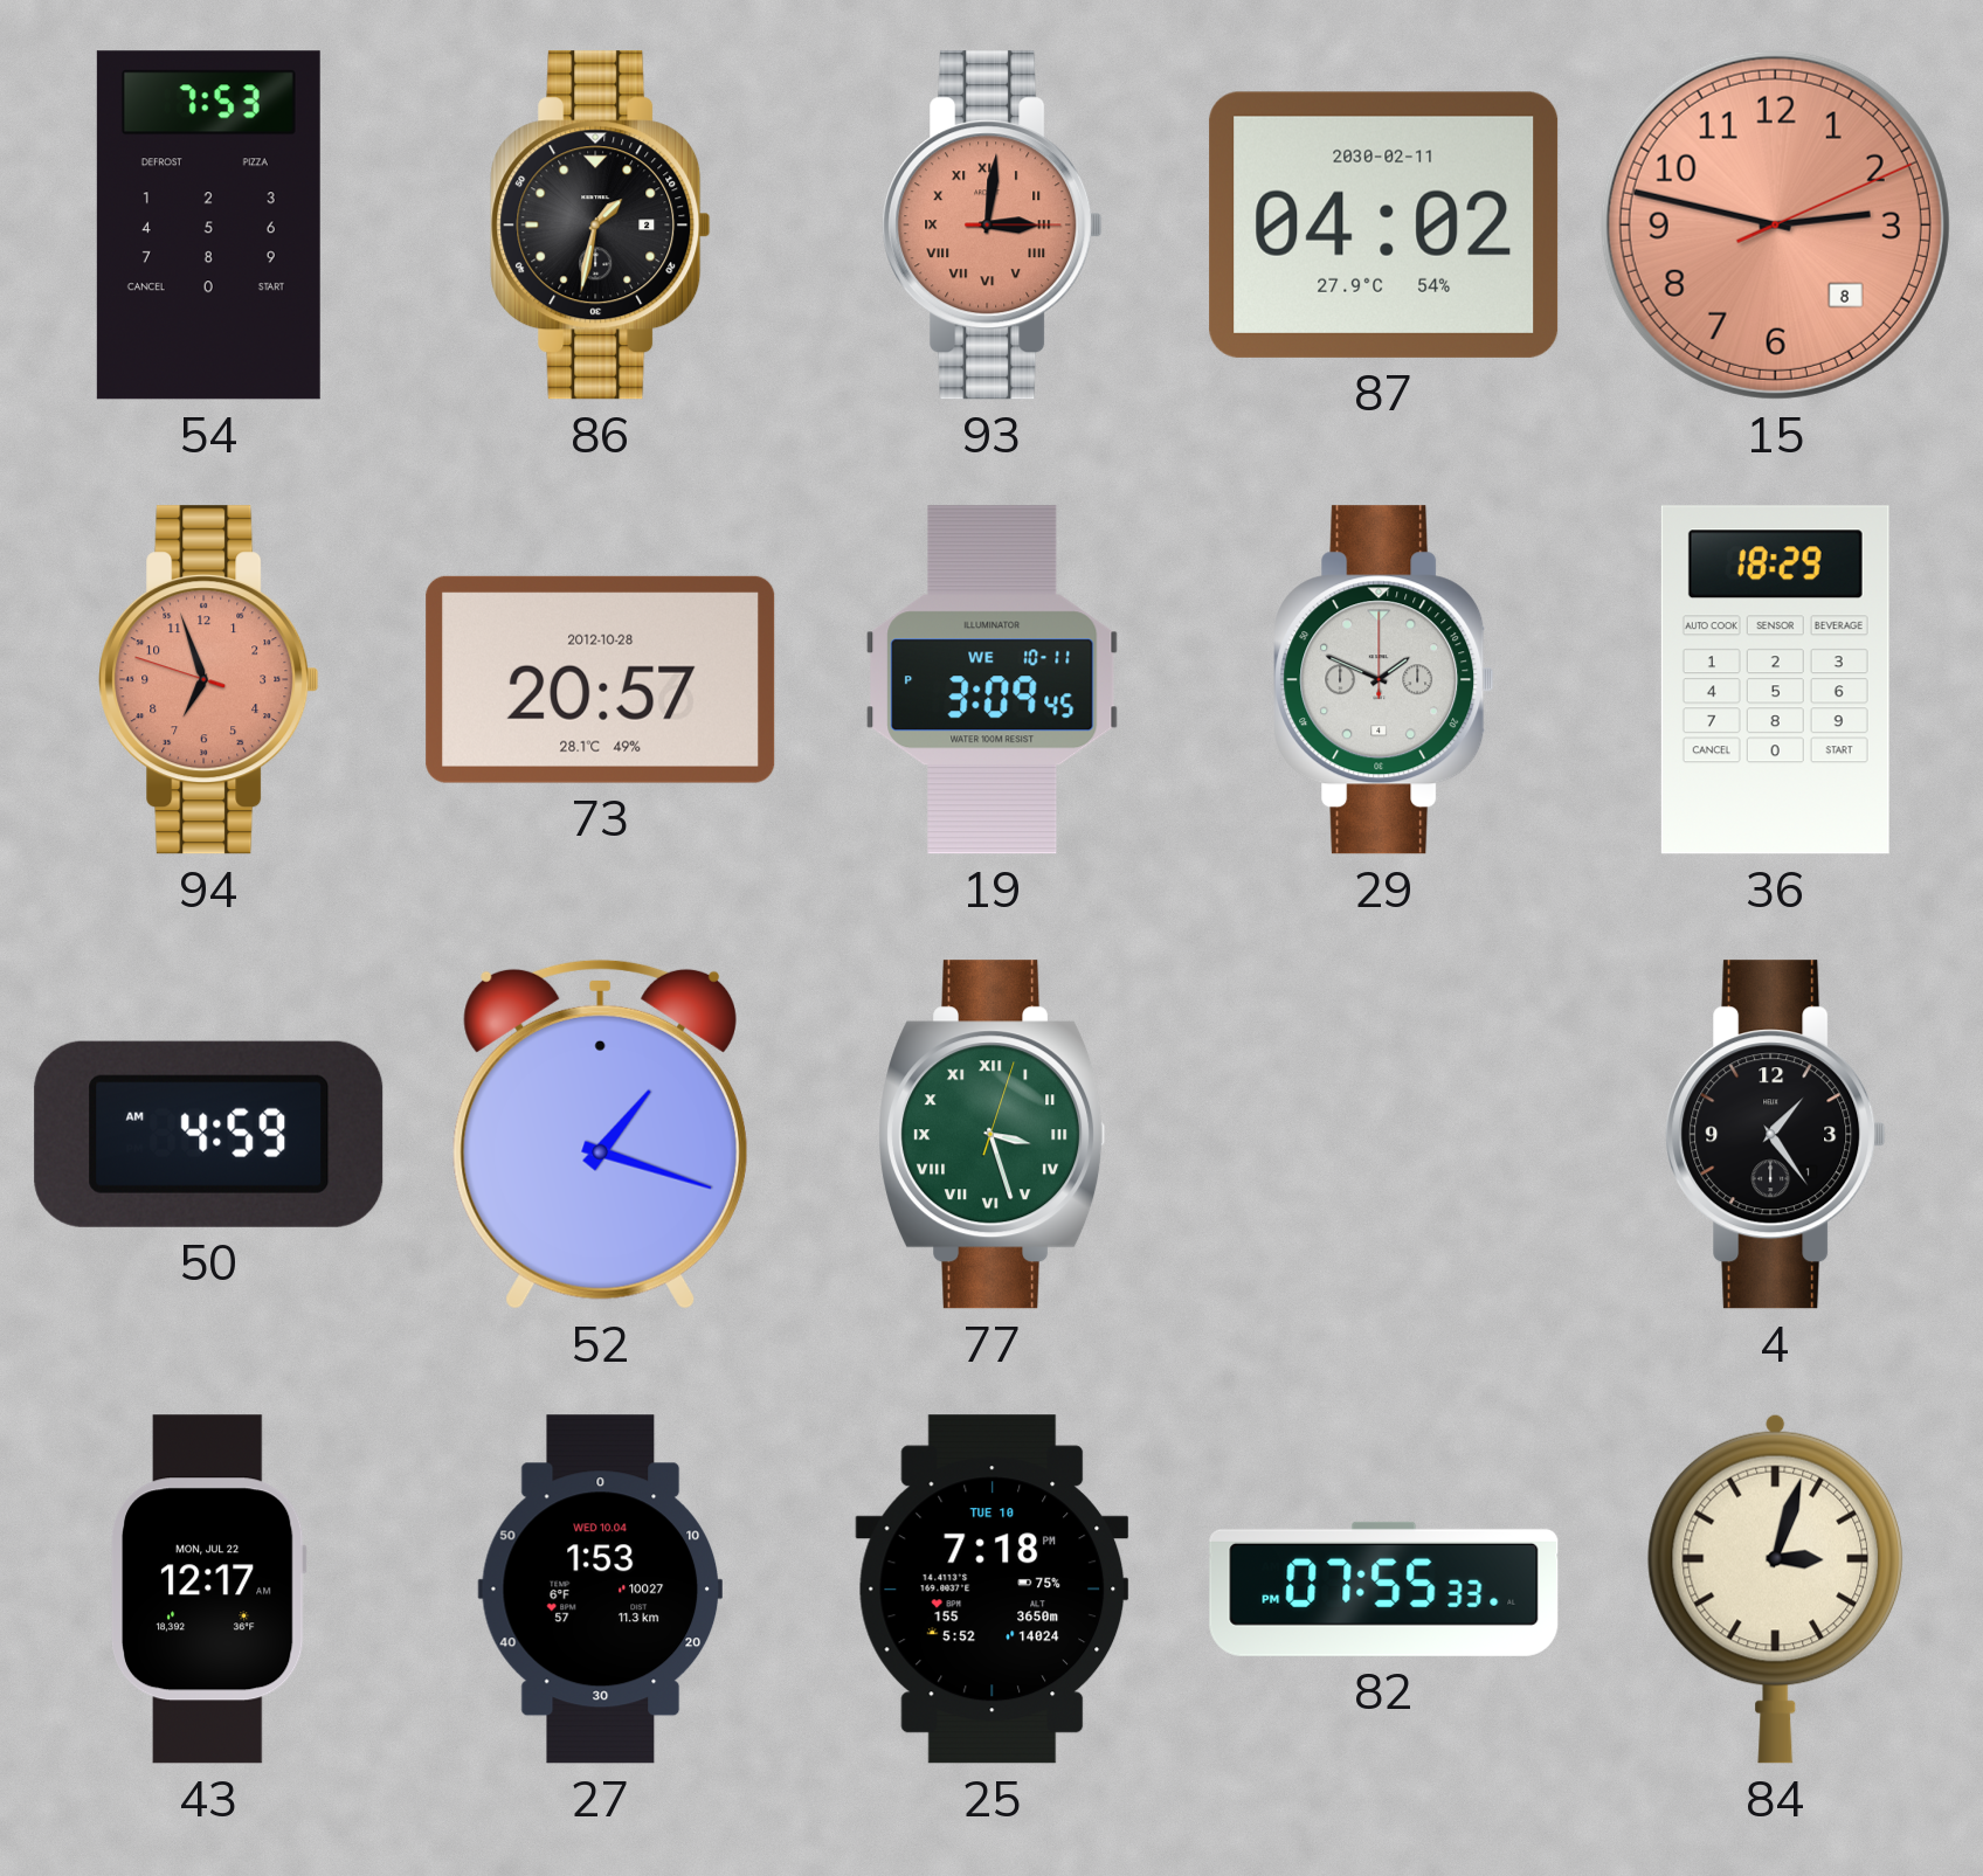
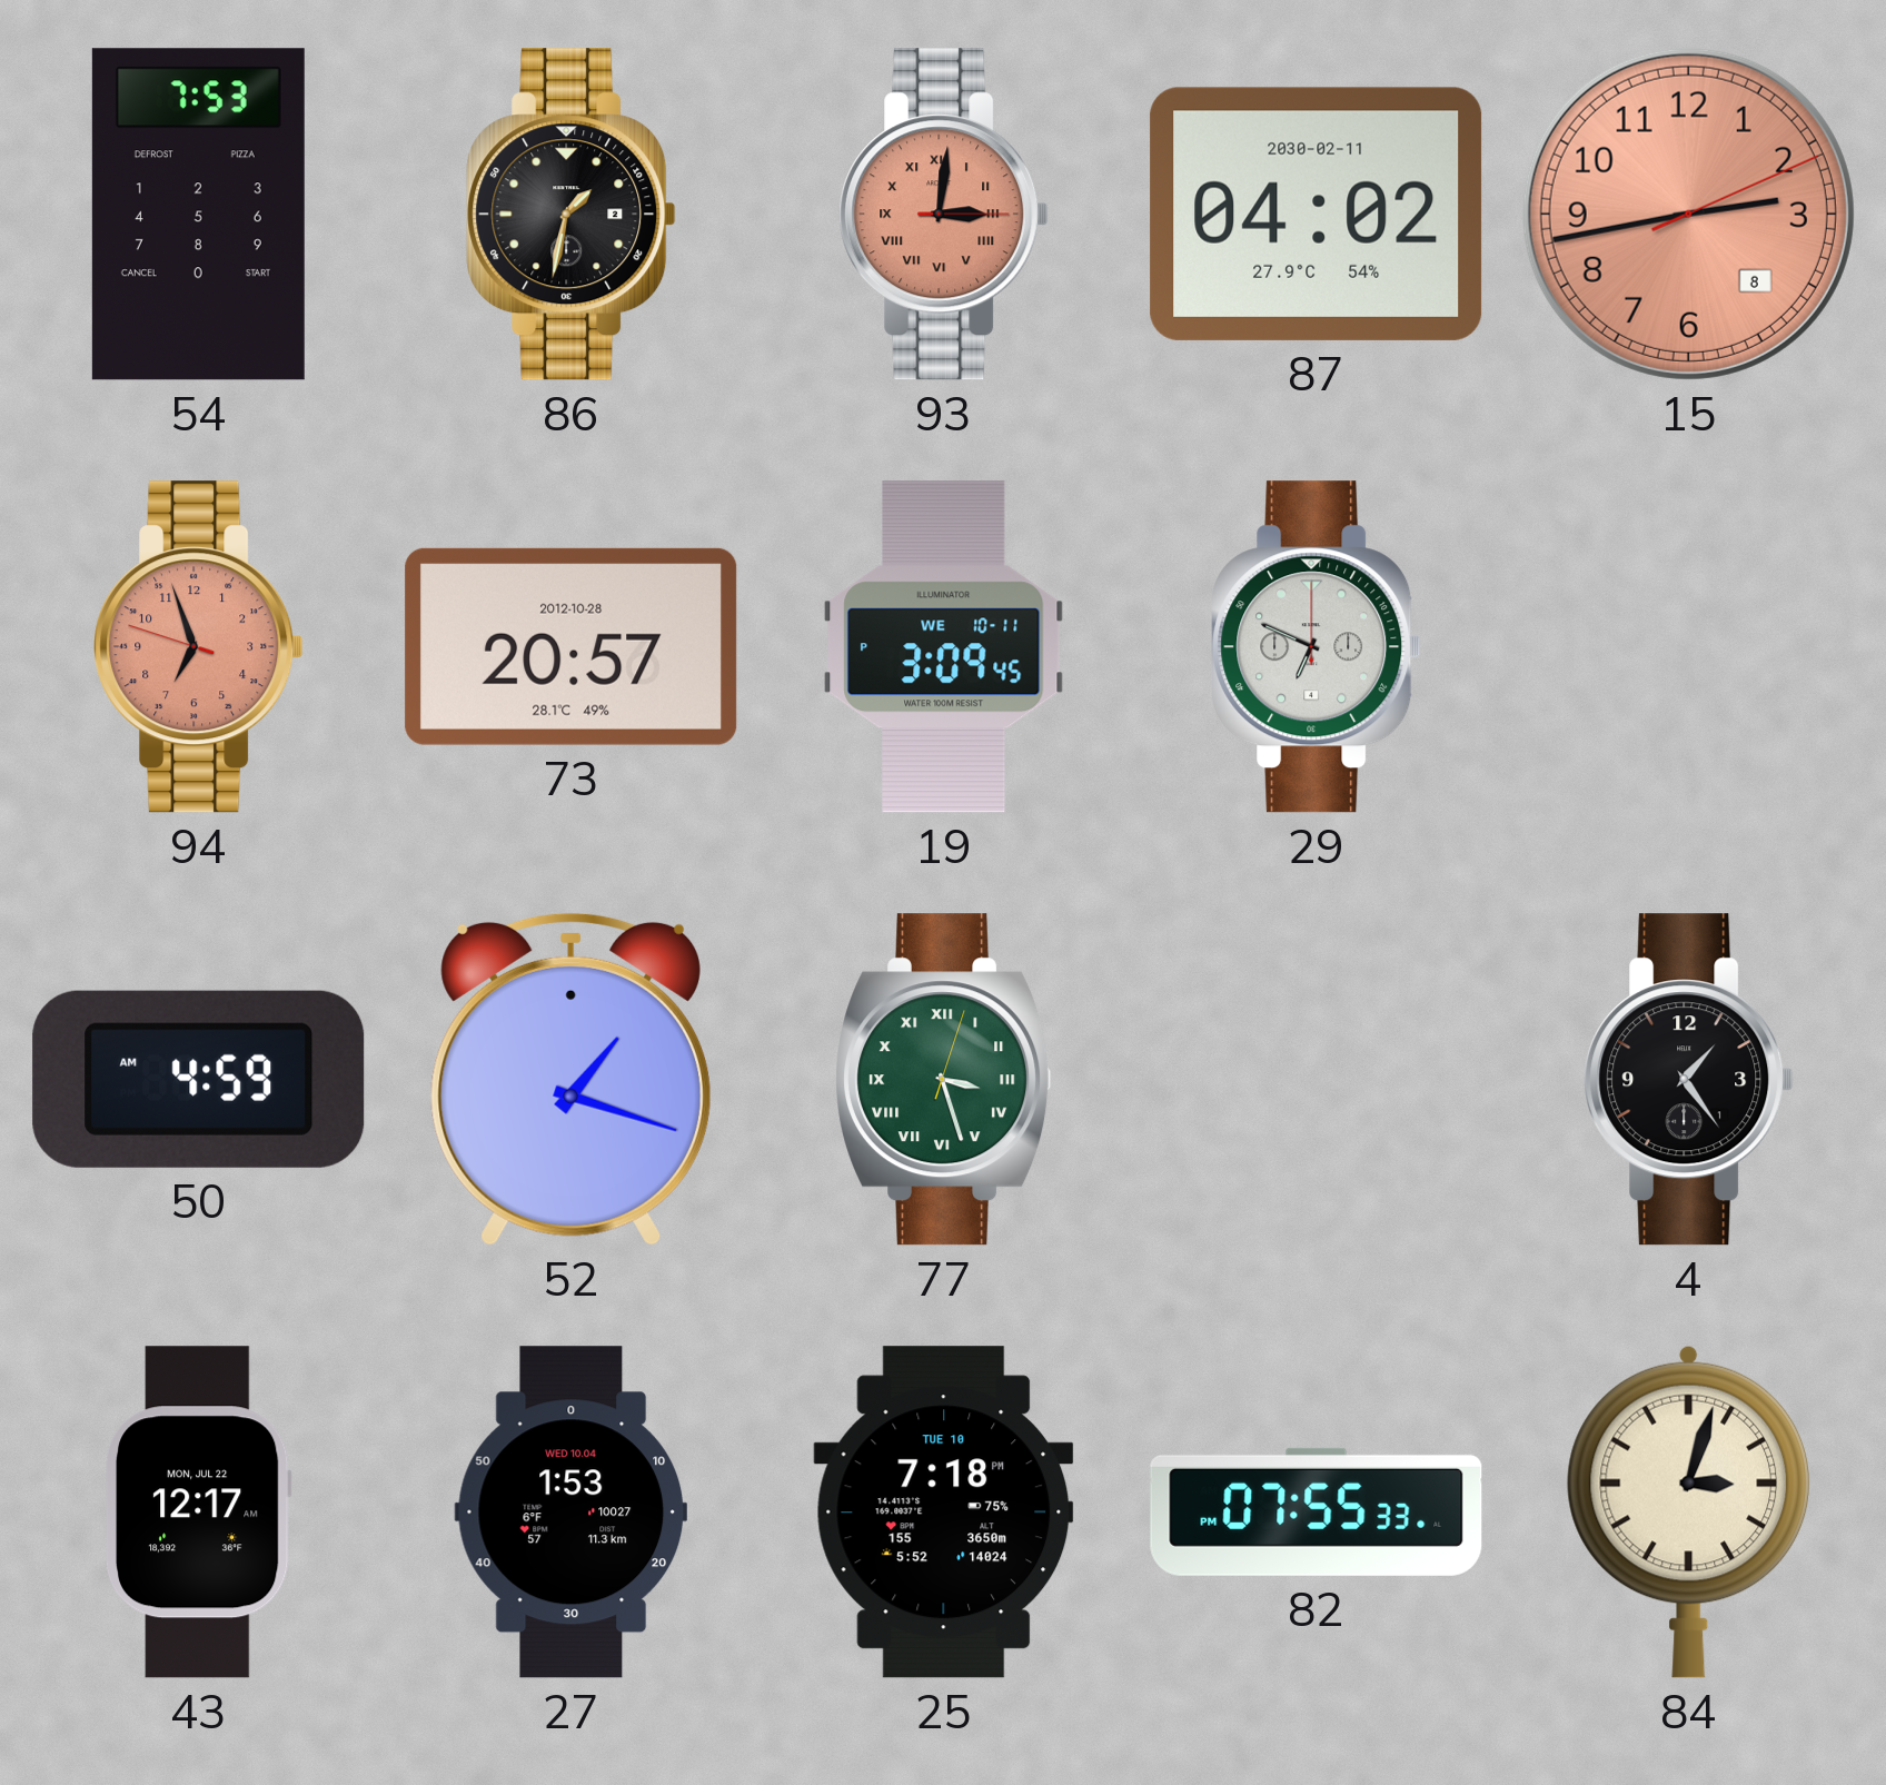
15: 2:47 -> 2:43 (1688, 214)
29: 1:49 -> 6:49 (1317, 647)
36: 18:29 -> none (1775, 680)
